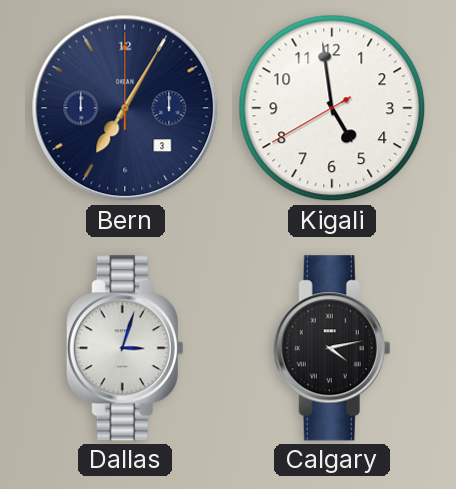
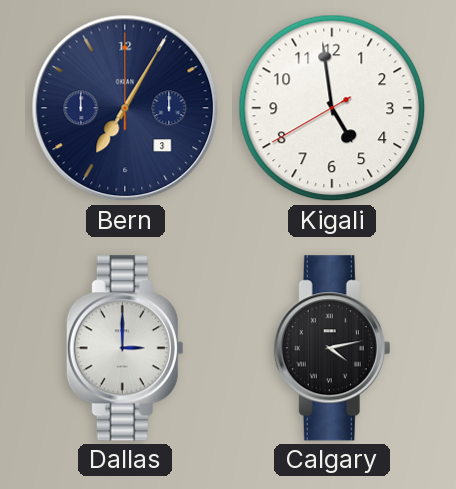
Dallas: 3:03 -> 3:00 (125, 348)
